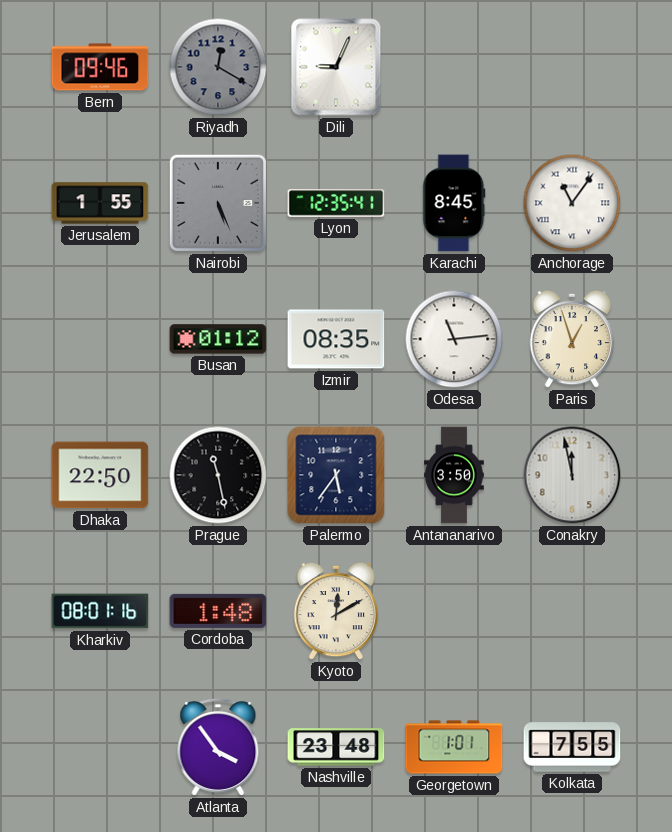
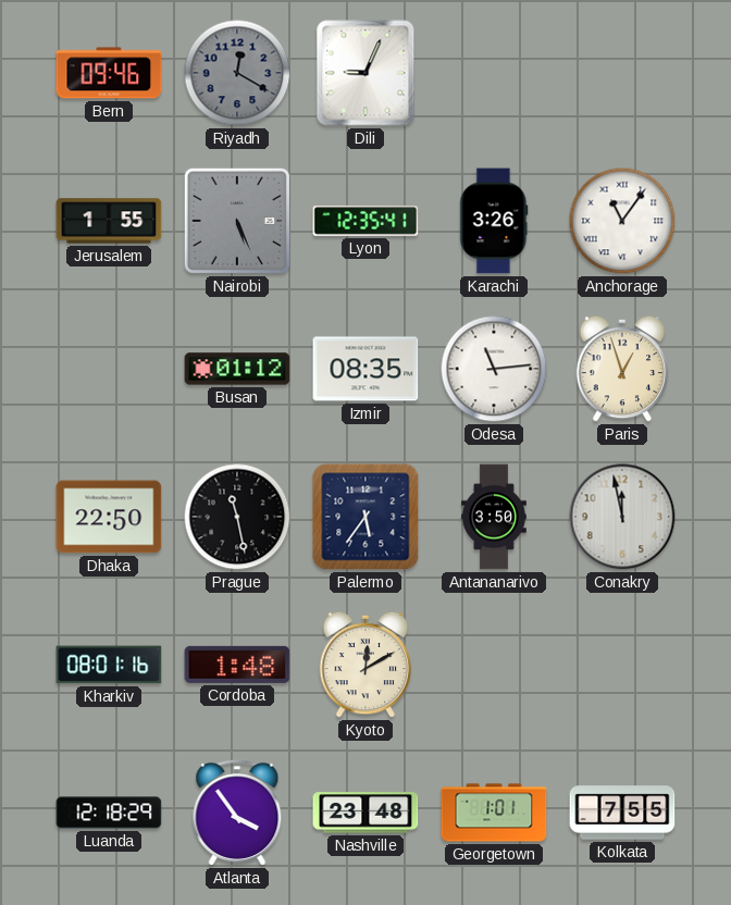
Karachi: 8:45 -> 3:26 (494, 221)
Luanda: none -> 12:18 (109, 813)
